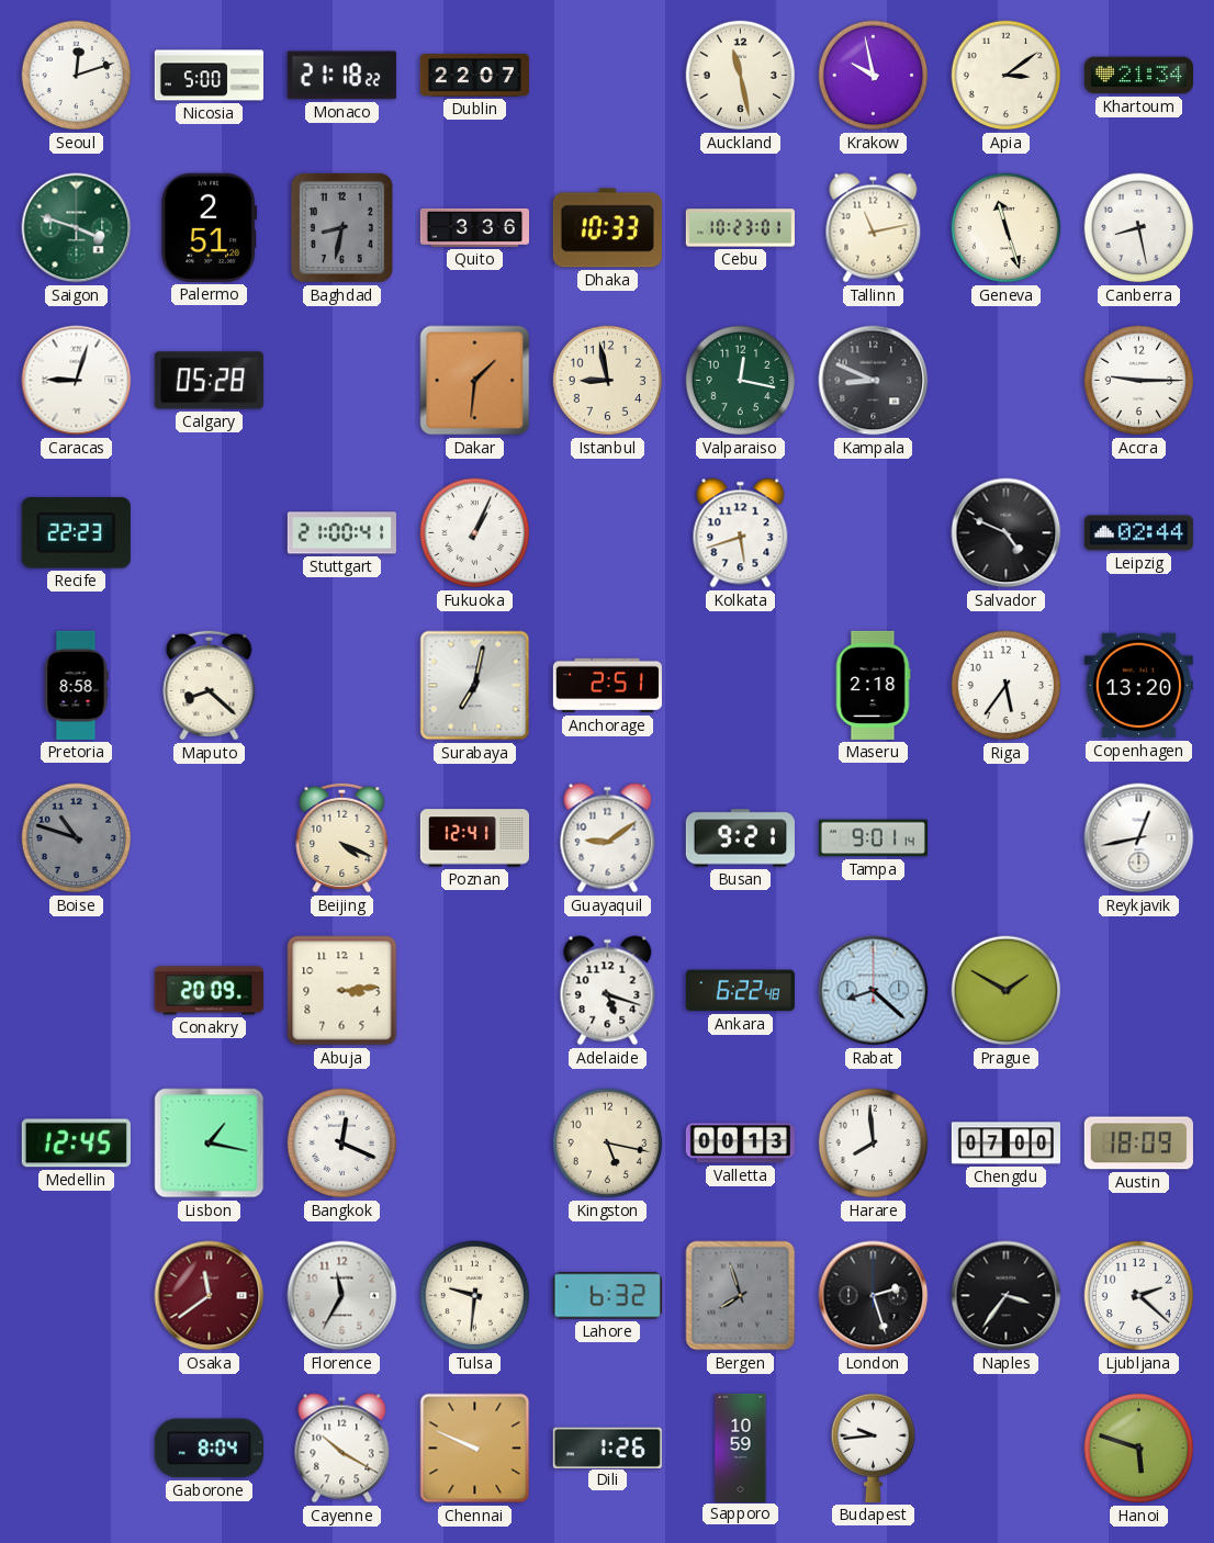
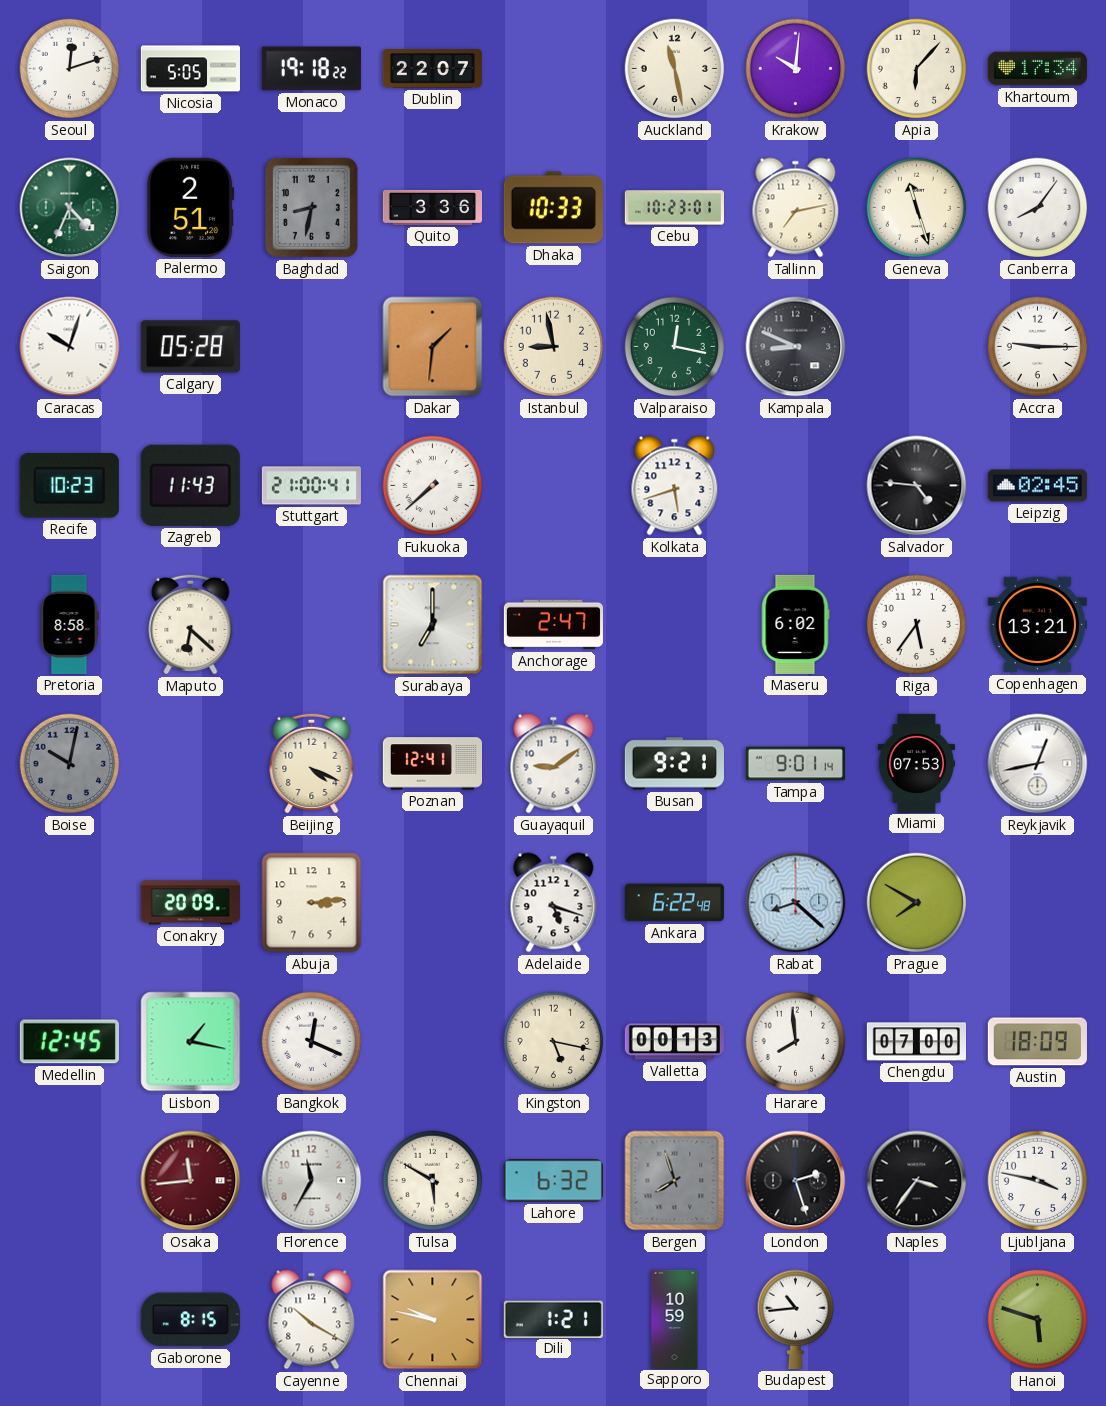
Nicosia: 5:00 -> 5:05 (190, 69)
Monaco: 21:18 -> 19:18 (311, 69)
Krakow: 9:58 -> 10:01 (796, 69)
Apia: 3:09 -> 6:07 (917, 69)
Khartoum: 21:34 -> 17:34 (1037, 69)
Saigon: 3:48 -> 4:34 (70, 208)
Tallinn: 11:13 -> 7:13 (796, 208)
Canberra: 8:28 -> 8:06 (1038, 208)
Caracas: 9:03 -> 10:03 (70, 347)
Recife: 22:23 -> 10:23 (69, 486)
Zagreb: none -> 11:43 (190, 485)
Fukuoka: 1:04 -> 7:38 (433, 486)
Salvador: 4:49 -> 4:46 (917, 486)
Leipzig: 02:44 -> 02:45 (1037, 486)
Maputo: 8:22 -> 6:22 (191, 624)
Surabaya: 7:02 -> 7:00 (433, 625)
Anchorage: 2:51 -> 2:47 (553, 625)
Maseru: 2:18 -> 6:02 (795, 624)
Copenhagen: 13:20 -> 13:21 (1037, 625)
Boise: 10:48 -> 10:02 (70, 764)
Miami: none -> 07:53 (917, 763)
Prague: 1:50 -> 7:50 (917, 903)
Osaka: 11:39 -> 11:44 (191, 1181)
Tulsa: 9:31 -> 5:50 (433, 1181)
Ljubljana: 2:22 -> 3:47 (1038, 1181)
Gaborone: 8:04 -> 8:15 (190, 1320)
Chennai: 9:49 -> 9:47 (433, 1320)
Dili: 1:26 -> 1:21 (553, 1319)
Budapest: 9:44 -> 10:44 (795, 1319)
